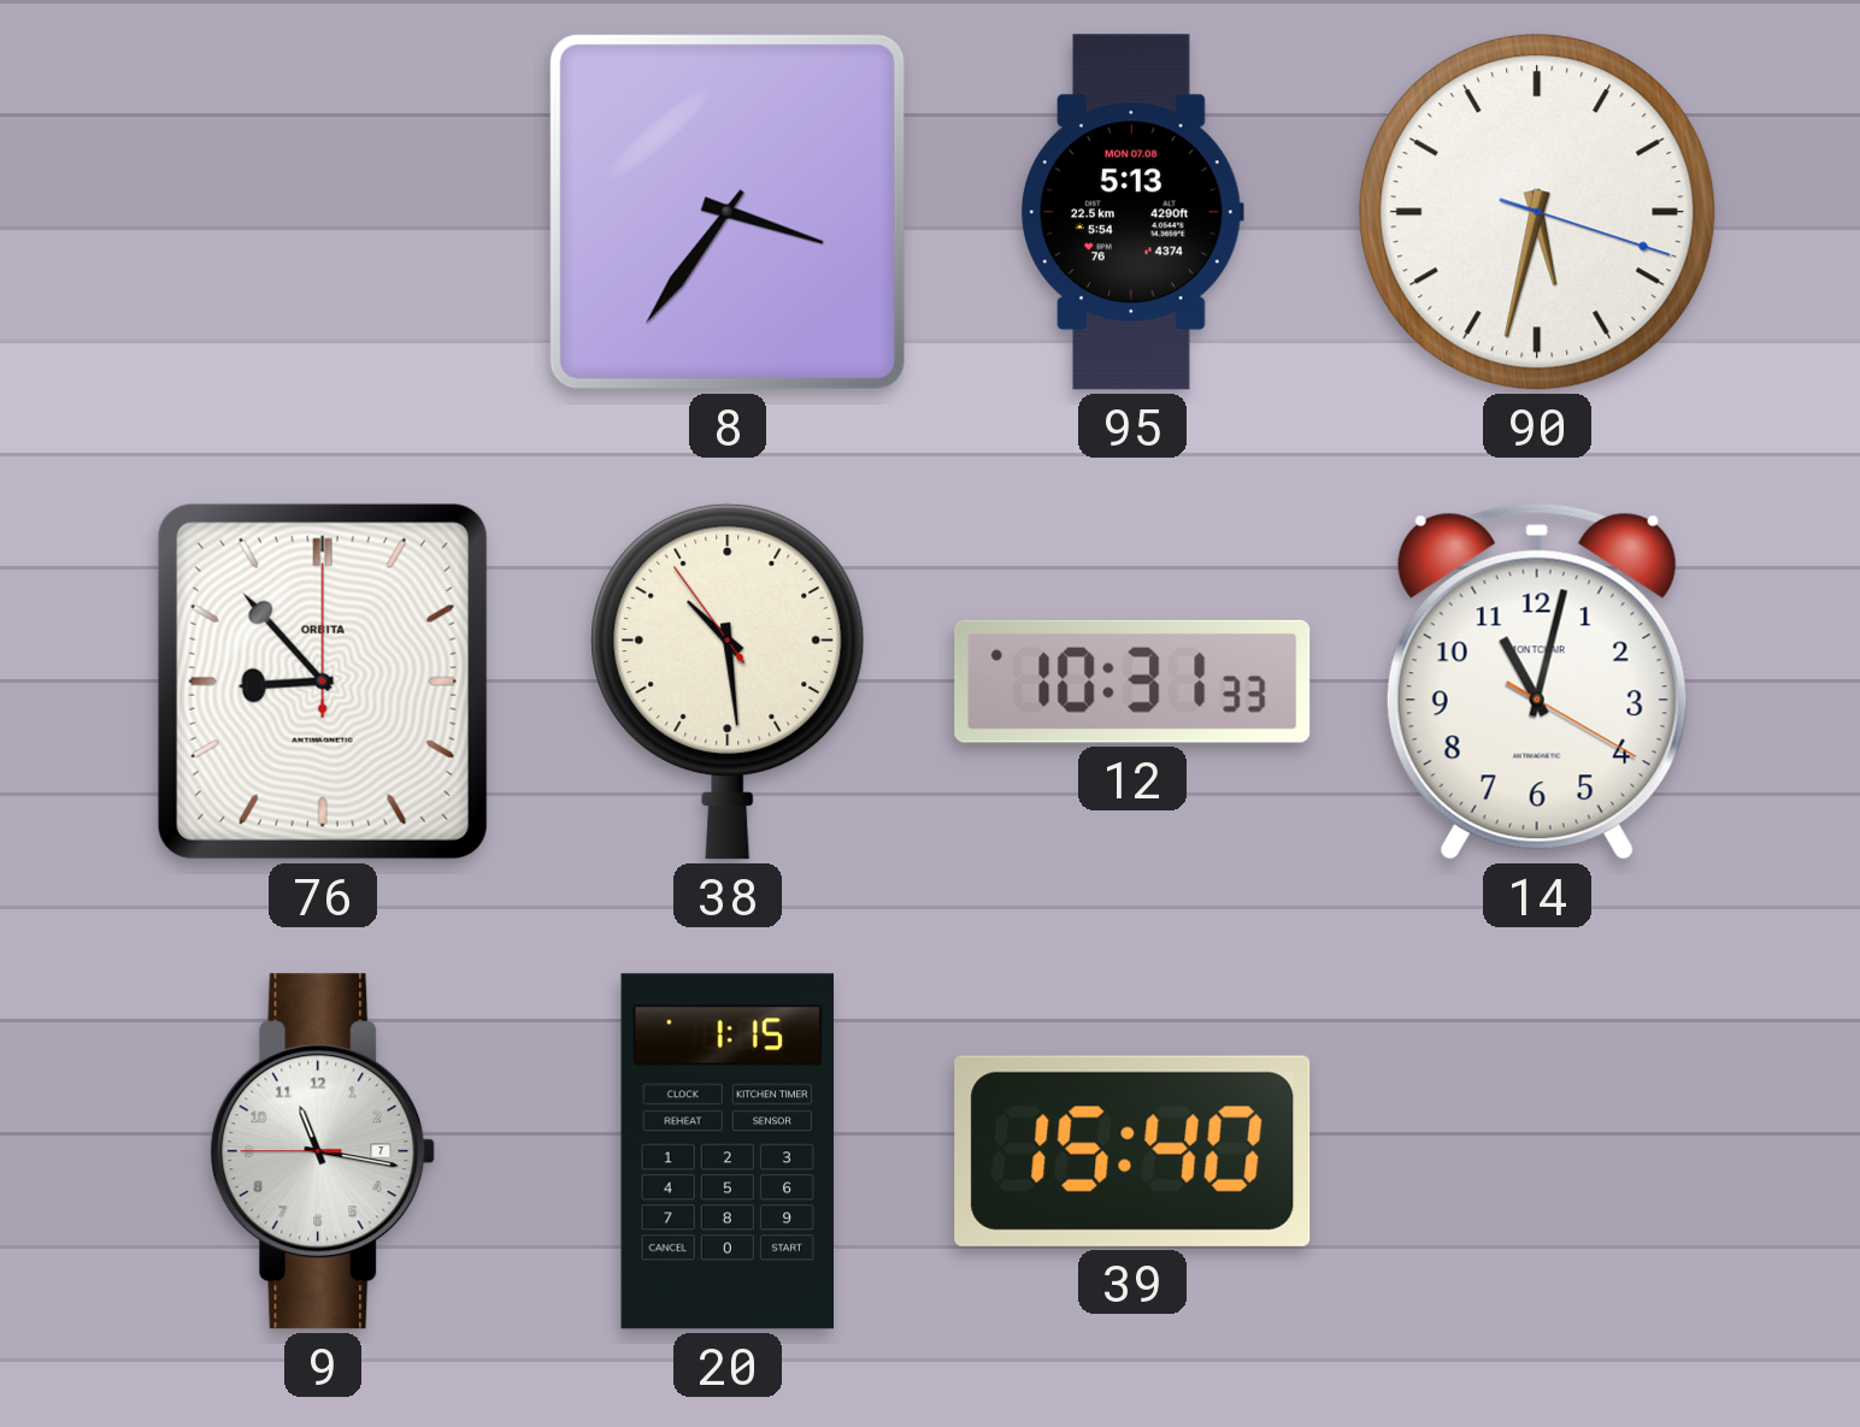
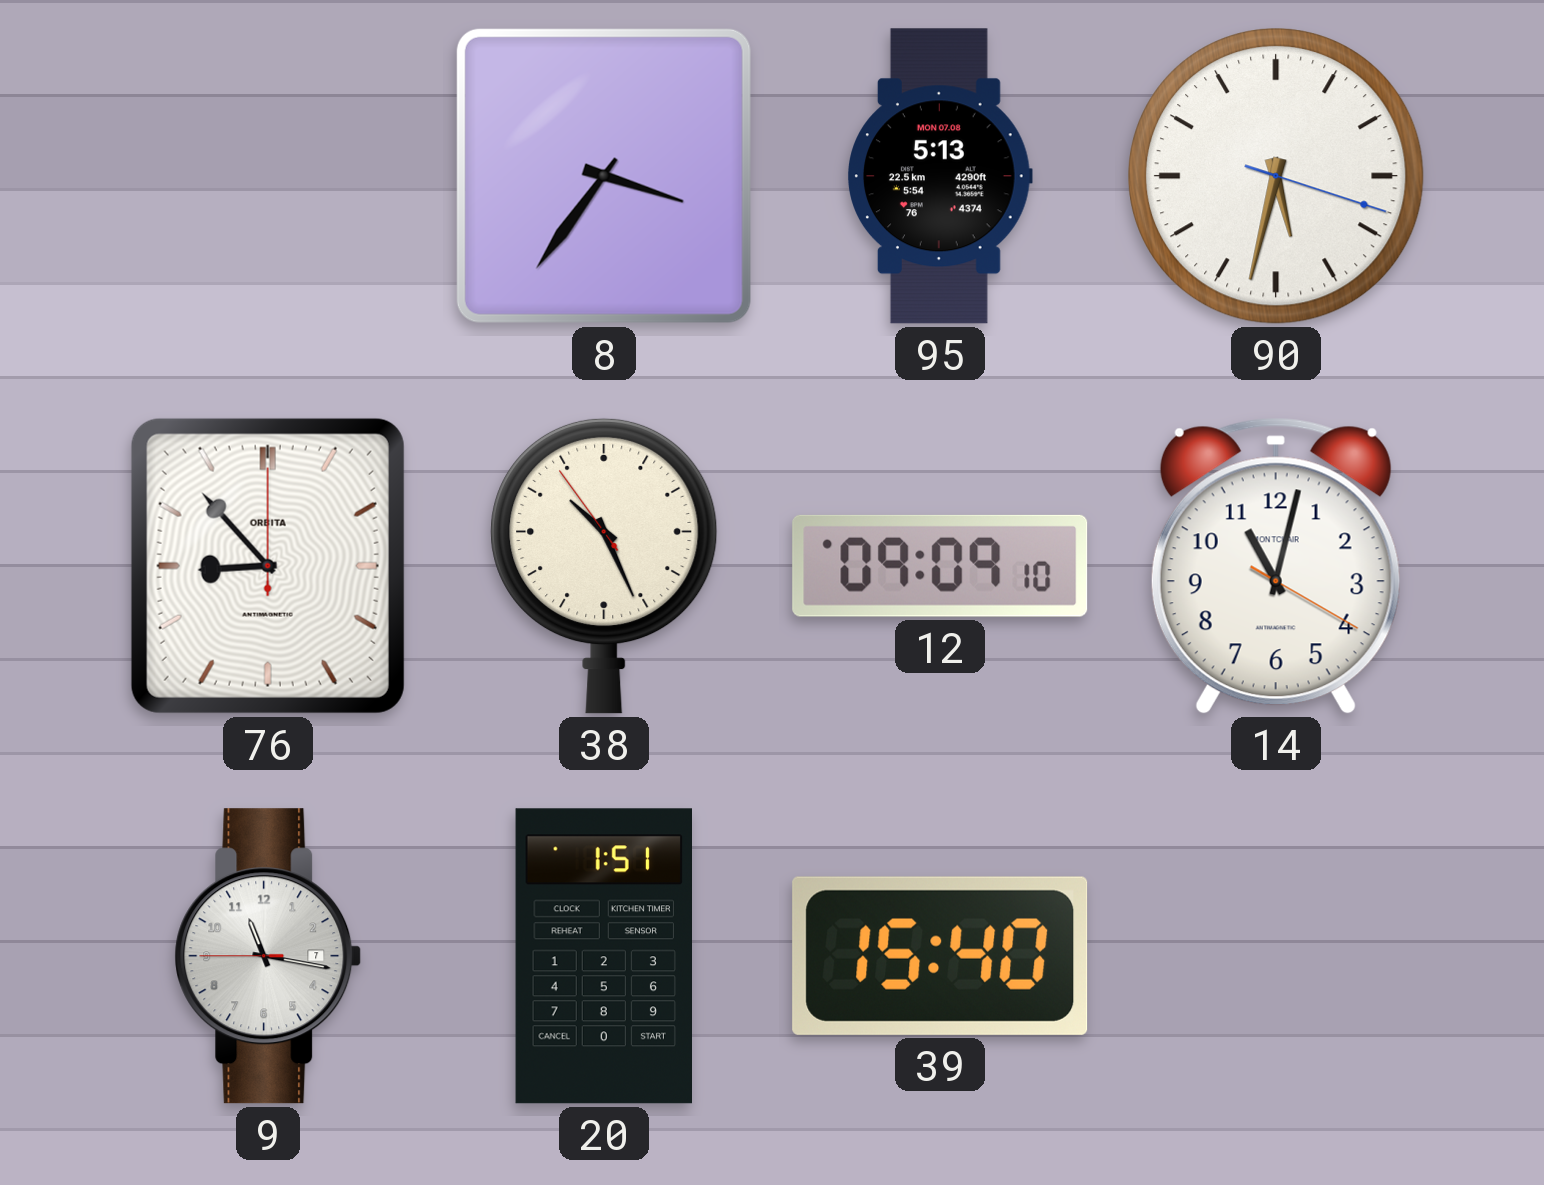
38: 10:28 -> 10:25 (604, 566)
12: 10:31 -> 09:09 (940, 566)
20: 1:15 -> 1:51 (603, 956)
